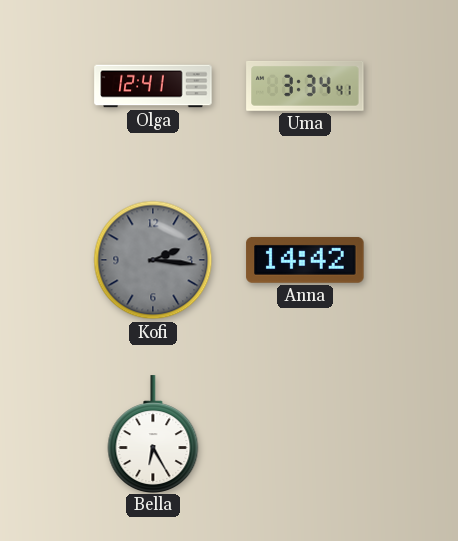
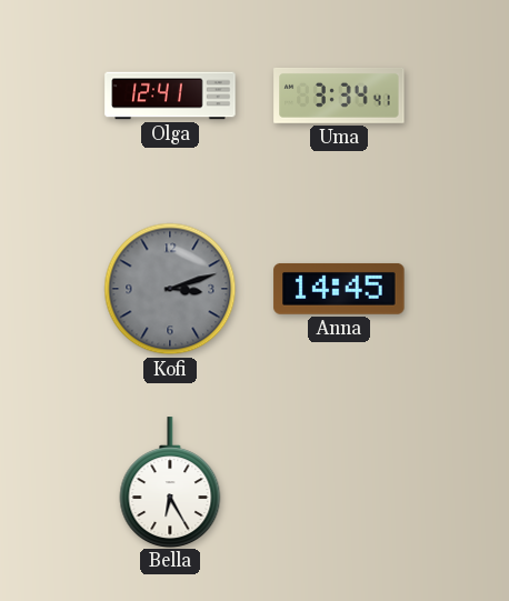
Kofi: 2:16 -> 3:12 (170, 289)
Anna: 14:42 -> 14:45 (339, 289)
